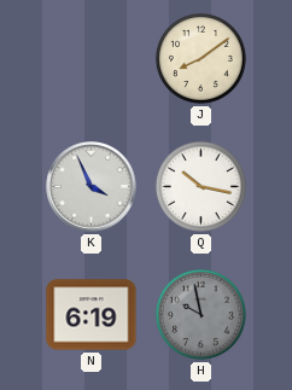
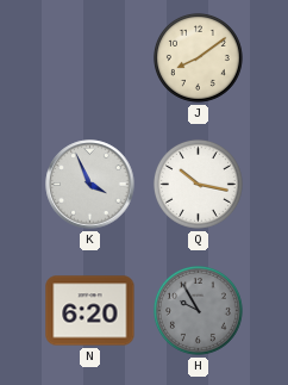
N: 6:19 -> 6:20 (90, 311)
H: 9:58 -> 9:55 (198, 310)
